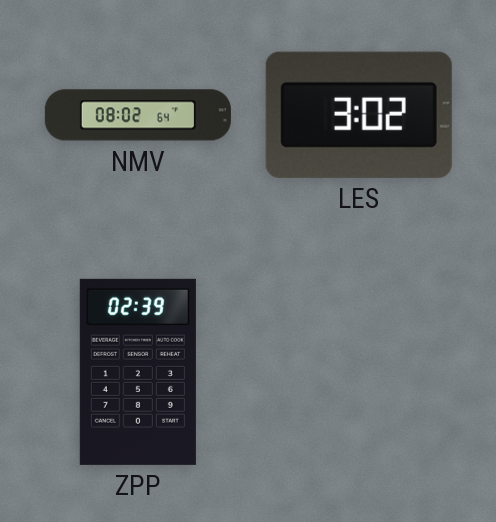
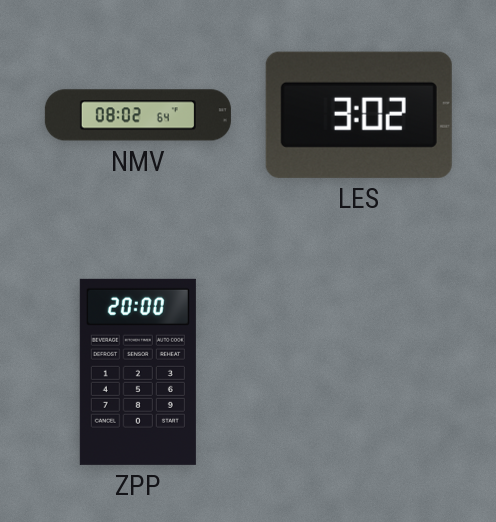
ZPP: 02:39 -> 20:00 (138, 372)
